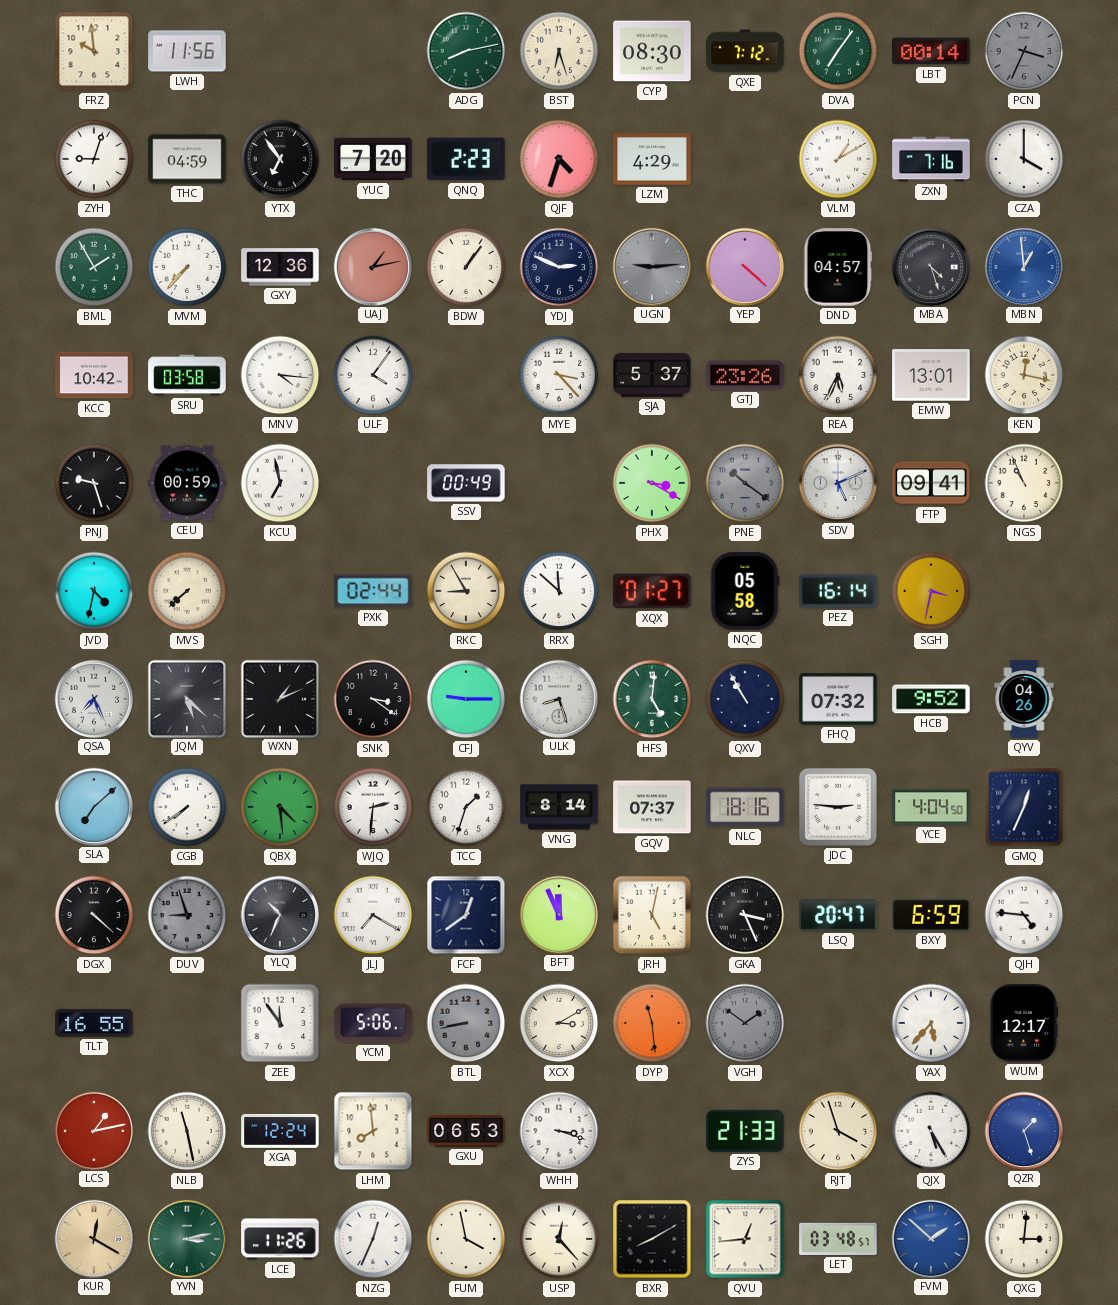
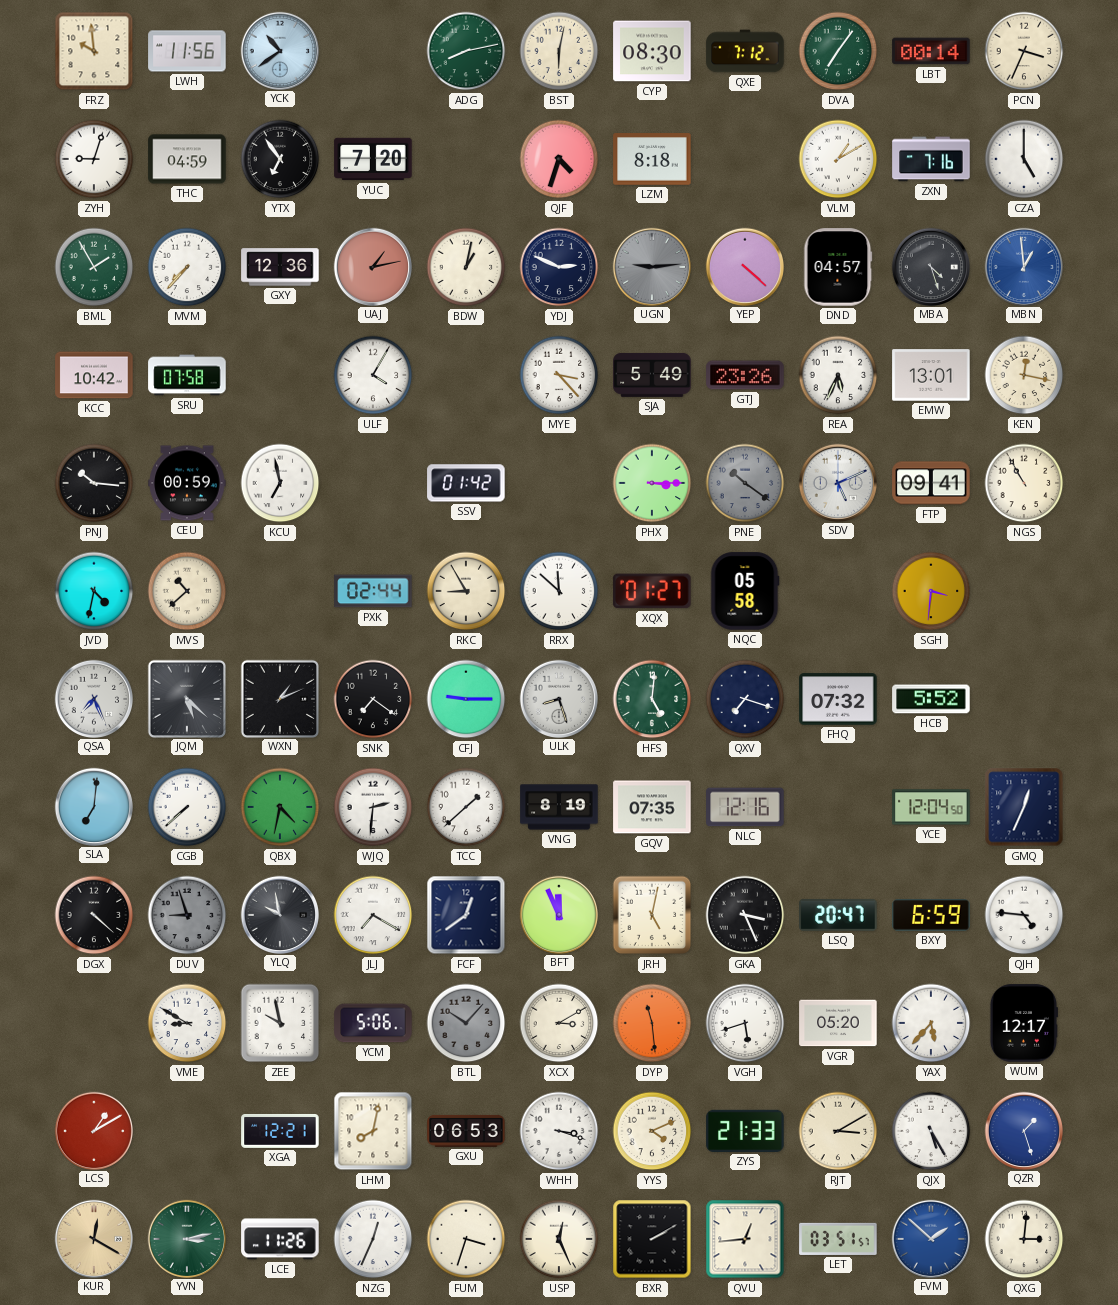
YCK: none -> 10:39 (279, 50)
BST: 6:27 -> 6:02 (559, 51)
PCN dial: grey -> cream (1024, 51)
QNQ: 2:23 -> none (466, 159)
LZM: 4:29 -> 8:18 (652, 159)
CZA: 4:00 -> 5:00 (1024, 159)
BDW: 1:06 -> 1:02 (466, 267)
SRU: 03:58 -> 07:58 (187, 375)
MNV: 4:16 -> none (280, 375)
ULF: 4:06 -> 4:05 (373, 375)
SJA: 5:37 -> 5:49 (652, 375)
PNJ: 9:27 -> 10:16 (94, 483)
SSV: 00:49 -> 01:42 (466, 483)
PHX: 3:20 -> 3:15 (652, 483)
NGS: 10:56 -> 10:55 (1024, 483)
MVS: 7:38 -> 10:38 (187, 591)
PEZ: 16:14 -> none (838, 591)
SGH: 3:32 -> 3:31 (931, 591)
SNK: 3:21 -> 7:21 (373, 699)
QXV: 10:55 -> 7:18 (745, 699)
HCB: 9:52 -> 5:52 (931, 699)
QYV: 04:26 -> none (1024, 699)
SLA: 7:08 -> 7:01 (93, 806)
CGB: 7:39 -> 7:38 (187, 807)
QBX: 4:29 -> 4:32 (280, 807)
TCC: 1:33 -> 1:38 (466, 807)
VNG: 8:14 -> 8:19 (559, 807)
GQV: 07:37 -> 07:35 (652, 807)
NLC: 18:16 -> 12:16 (745, 807)
JDC: 2:46 -> none (838, 807)
YCE: 4:04 -> 12:04 (931, 807)
YLQ: 10:34 -> 9:58 (279, 914)
TLT: 16:55 -> none (94, 1023)
VME: none -> 8:50 (187, 1023)
ZEE: 11:54 -> 9:58 (280, 1023)
BTL: 8:43 -> 10:07 (466, 1023)
VGH: 1:51 -> 5:42 (745, 1023)
VGH dial: grey -> white (745, 1023)
VGR: none -> 05:20 (838, 1023)
LCS: 1:13 -> 1:10 (93, 1130)
NLB: 11:28 -> none (187, 1131)
XGA: 12:24 -> 12:21 (280, 1131)
LHM: 7:59 -> 8:02 (373, 1131)
YYS: none -> 4:11 (652, 1131)
RJT: 3:57 -> 3:10 (838, 1131)
FUM: 3:58 -> 3:33 (466, 1239)
USP: 12:23 -> 12:26 (559, 1239)
BXR: 8:10 -> 2:10 (652, 1239)
LET: 03:48 -> 03:51 (838, 1239)
